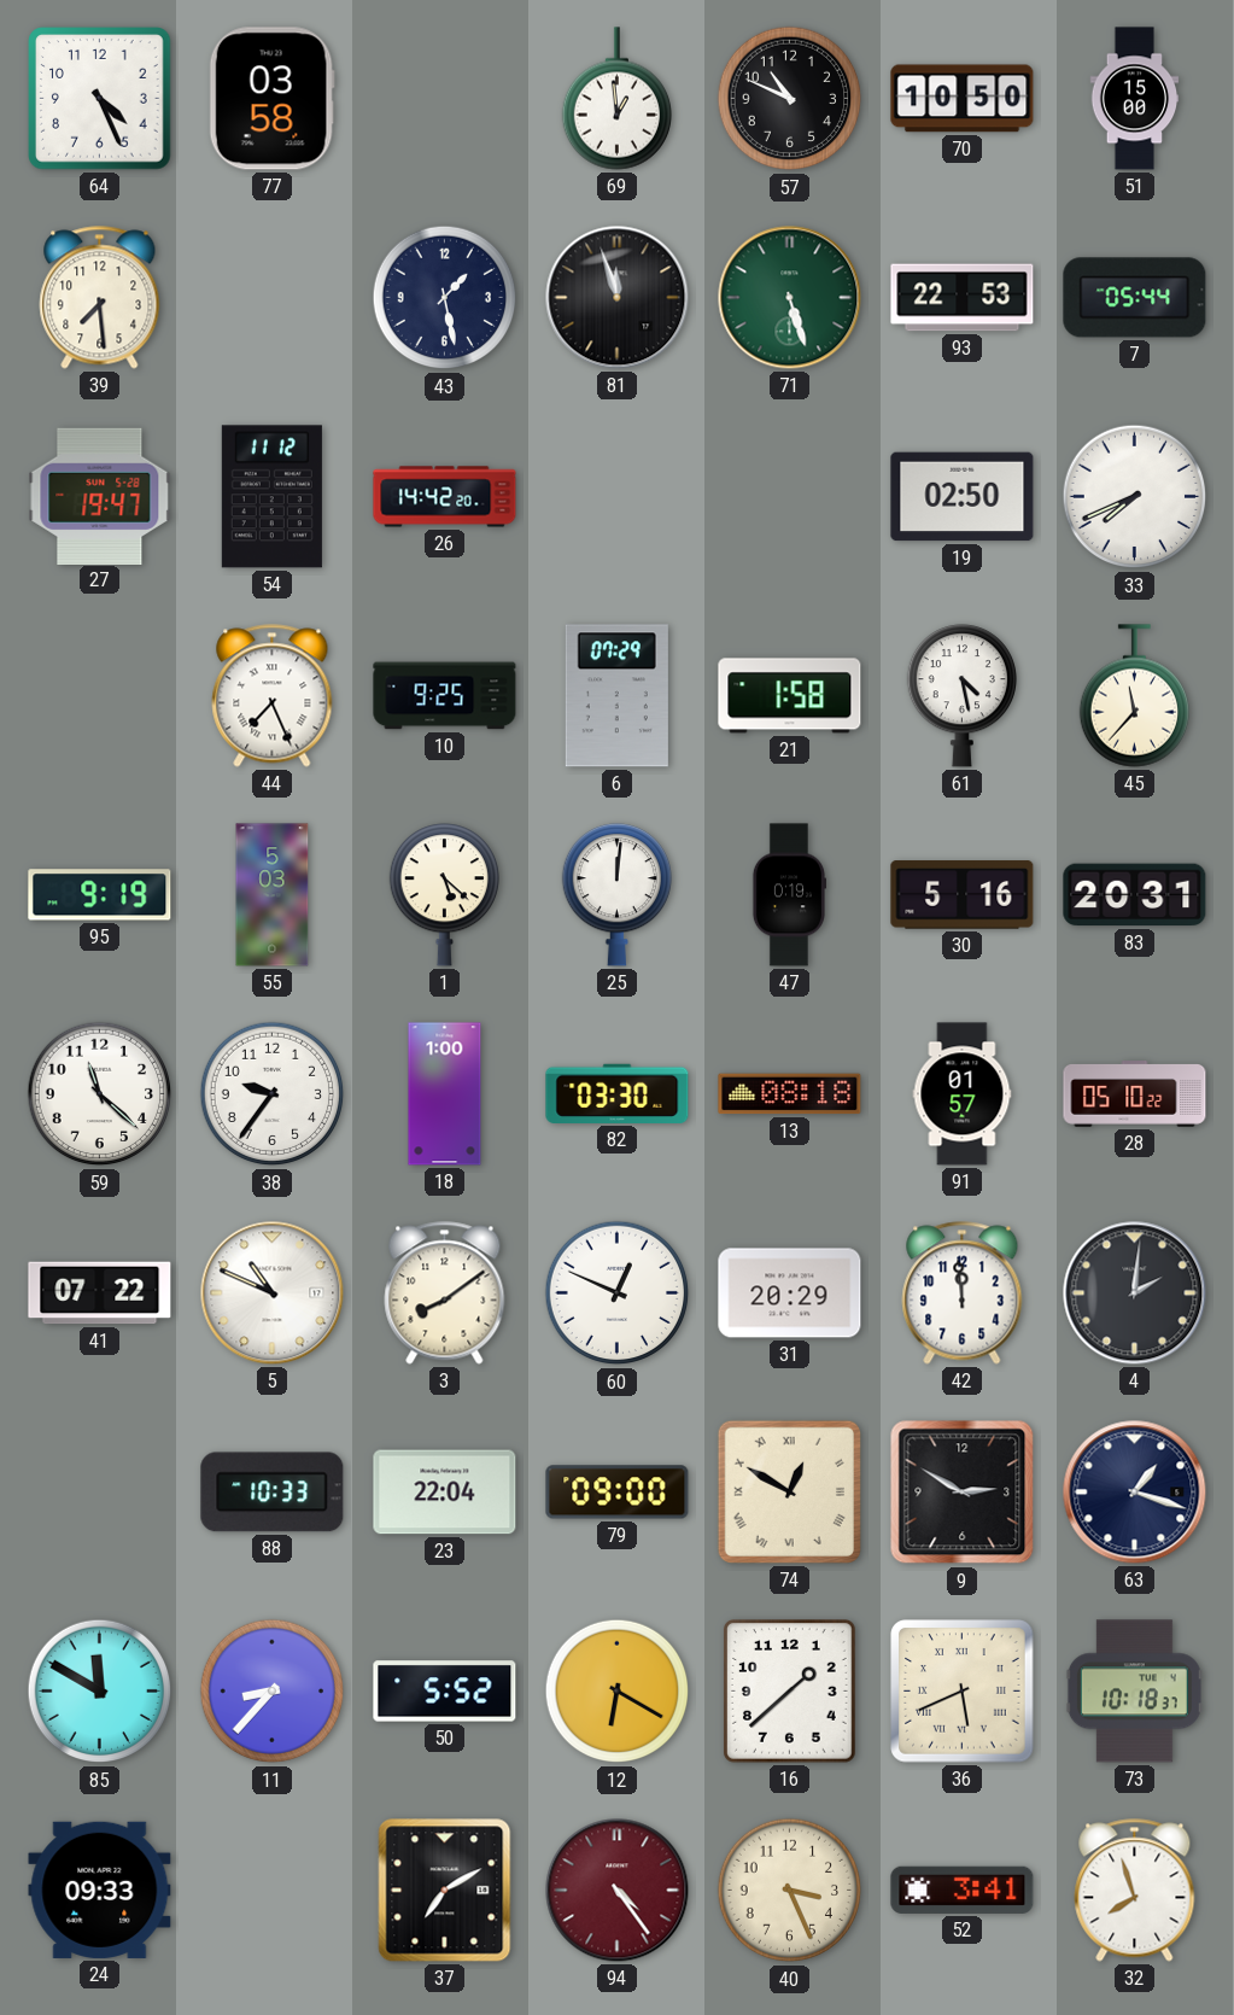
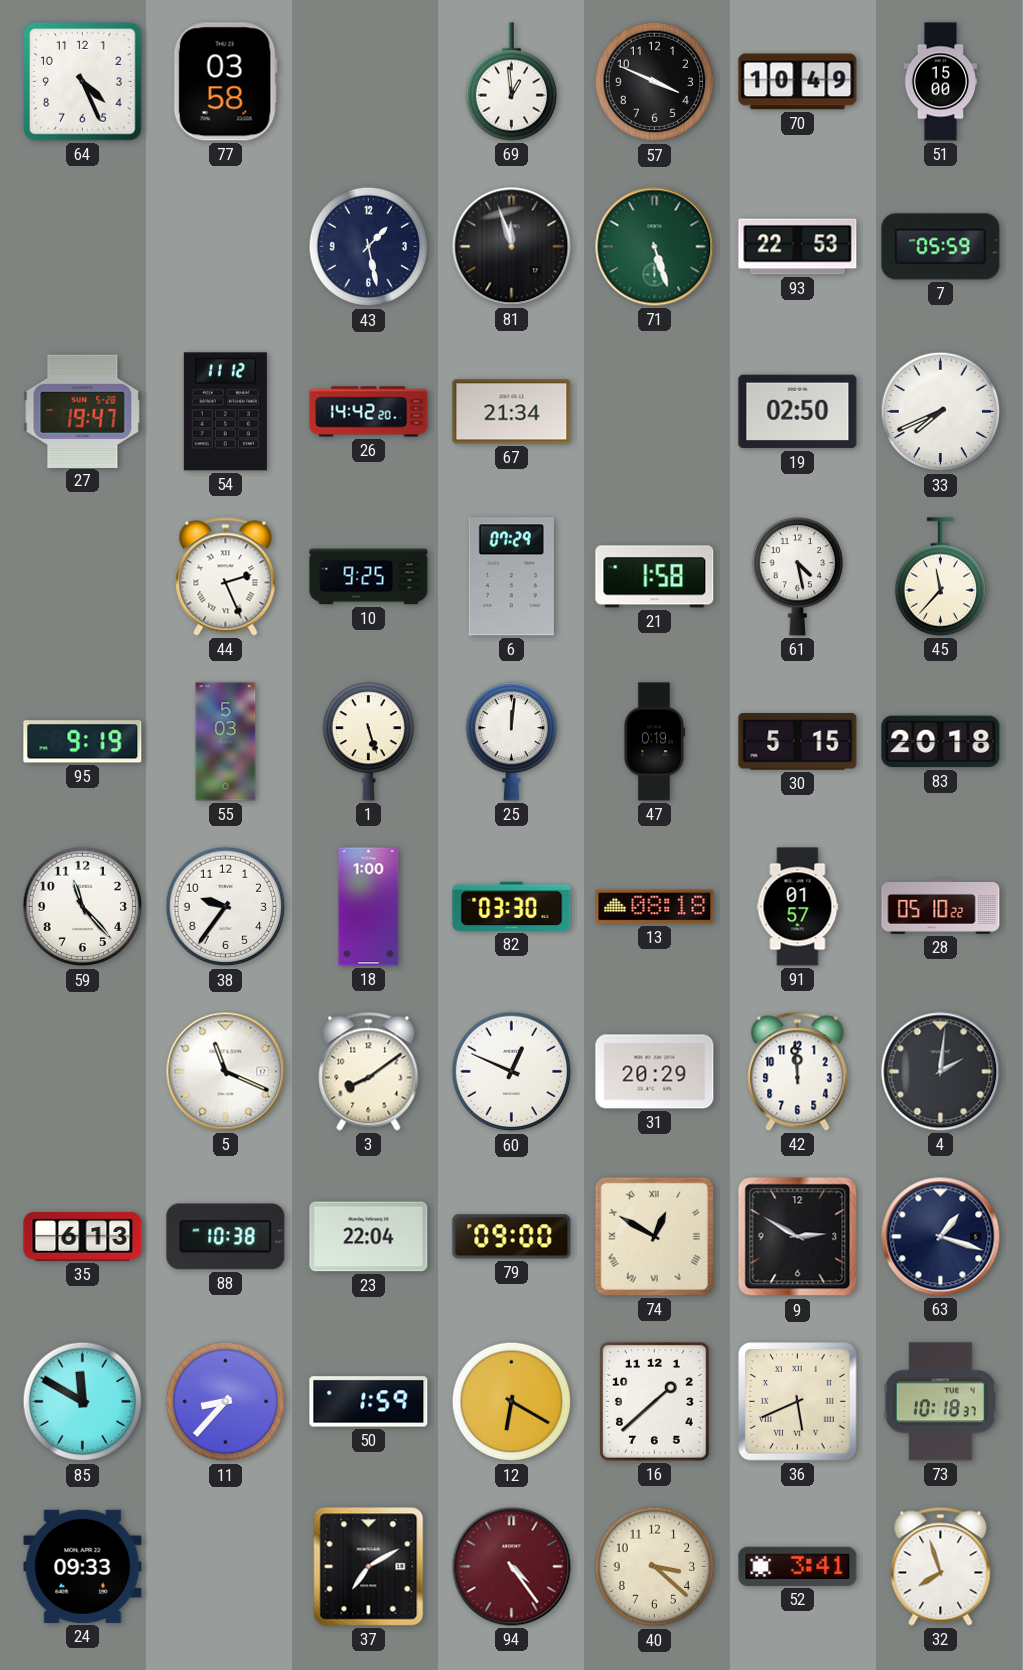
57: 10:49 -> 3:49 (655, 82)
70: 10:50 -> 10:49 (798, 82)
39: 7:29 -> none (100, 298)
7: 05:44 -> 05:59 (941, 247)
67: none -> 21:34 (512, 412)
44: 7:26 -> 2:26 (226, 577)
1: 5:22 -> 5:27 (368, 742)
30: 5:16 -> 5:15 (798, 742)
83: 20:31 -> 20:18 (941, 742)
59: 11:22 -> 11:23 (83, 907)
41: 07:22 -> none (100, 1293)
5: 10:49 -> 11:19 (226, 1072)
35: none -> 6:13 (83, 1237)
88: 10:33 -> 10:38 (226, 1237)
50: 5:52 -> 1:59 (369, 1402)
40: 3:26 -> 3:22 (655, 1567)
